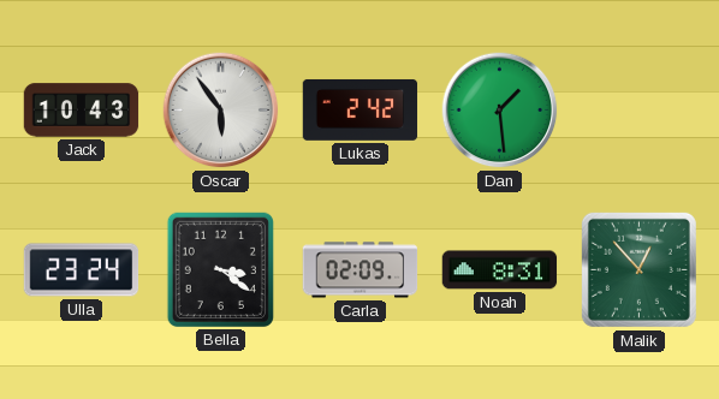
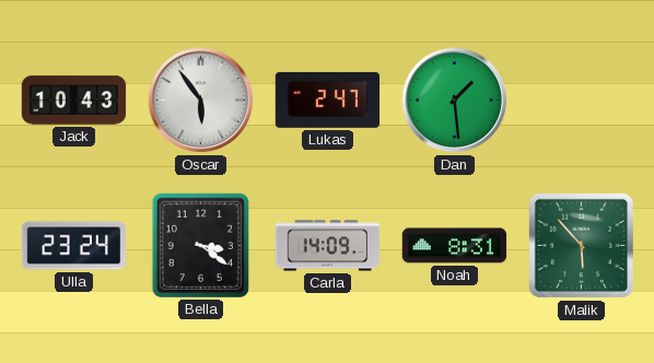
Lukas: 2:42 -> 2:47 (328, 99)
Carla: 02:09 -> 14:09 (328, 246)
Malik: 12:53 -> 5:53 (581, 245)
